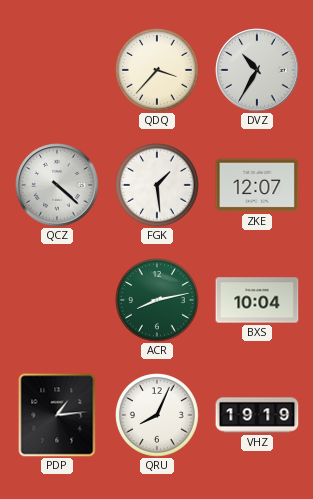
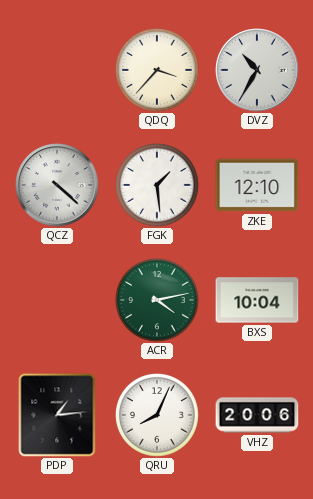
ZKE: 12:07 -> 12:10 (257, 185)
ACR: 8:13 -> 4:13 (158, 301)
VHZ: 19:19 -> 20:06 (257, 415)
